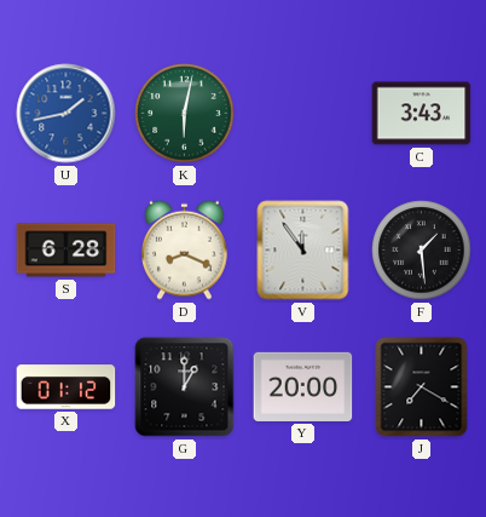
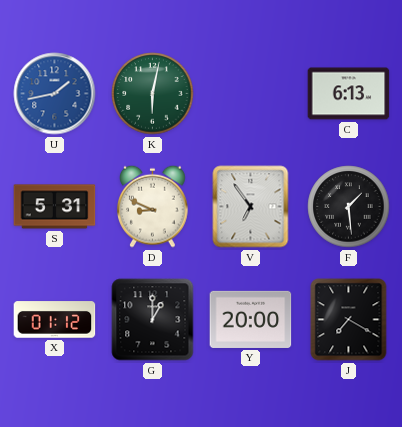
C: 3:43 -> 6:13 (349, 94)
S: 6:28 -> 5:31 (55, 207)
D: 8:19 -> 8:49 (153, 206)
V: 11:54 -> 6:54 (251, 207)
